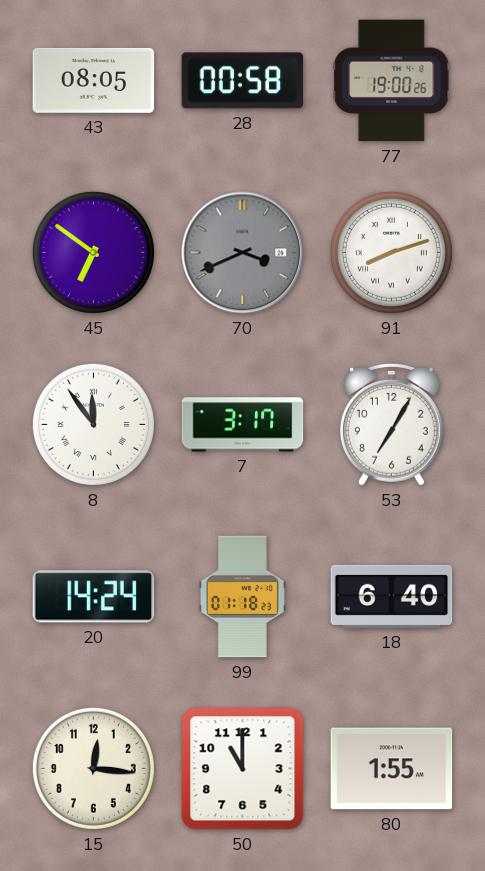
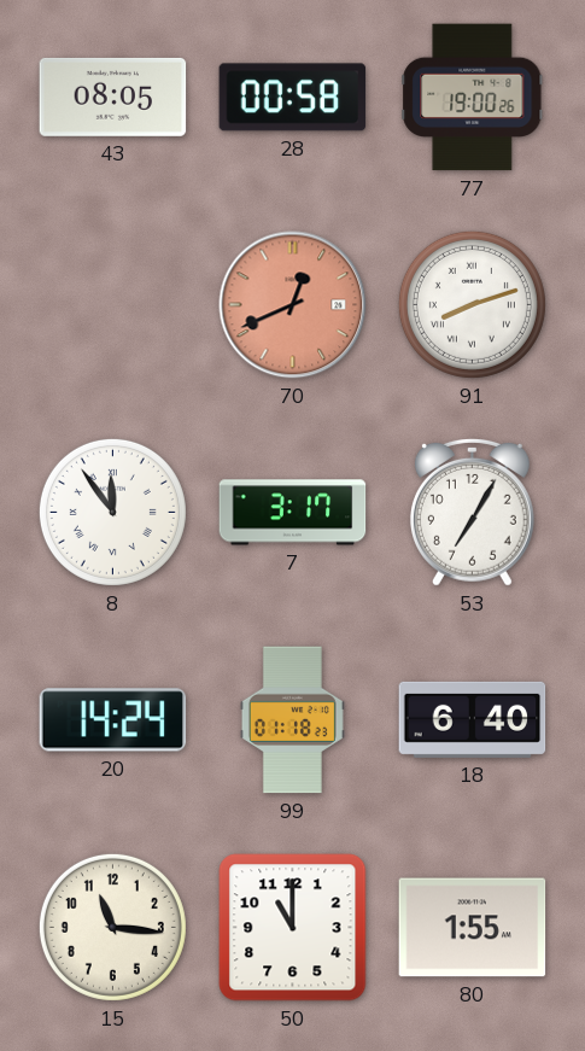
45: 6:51 -> none (93, 252)
70: 3:41 -> 12:41 (293, 305)
70 dial: grey -> salmon (293, 305)
15: 12:16 -> 11:16 (112, 927)
